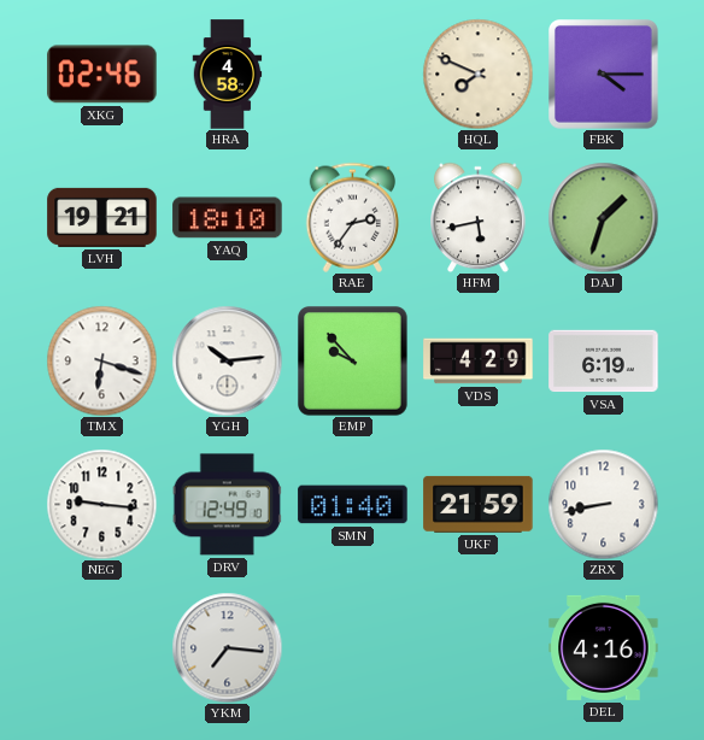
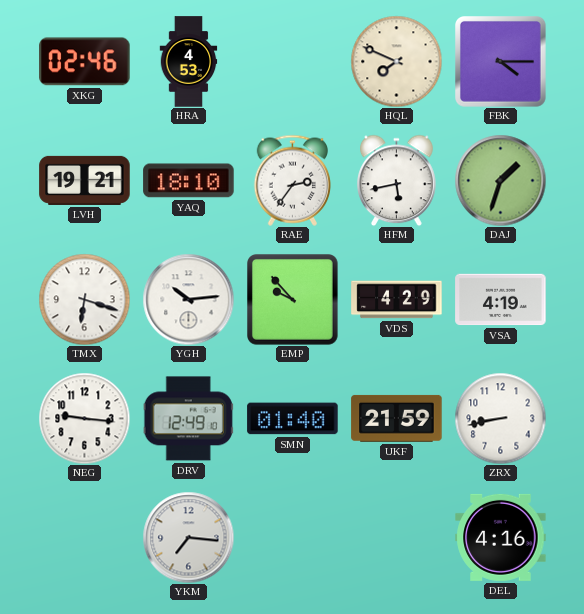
HRA: 4:58 -> 4:53 (189, 62)
VSA: 6:19 -> 4:19 (501, 300)
